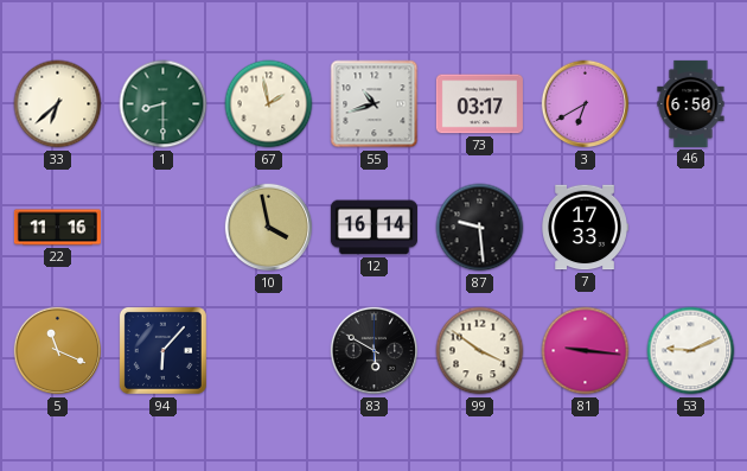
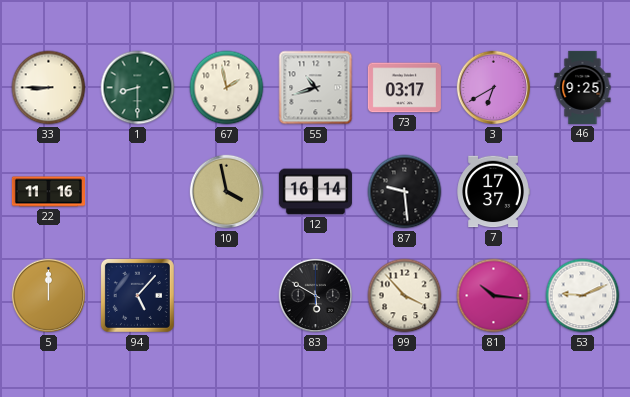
33: 6:38 -> 8:45 (49, 88)
46: 6:50 -> 9:25 (583, 87)
7: 17:33 -> 17:37 (493, 192)
5: 11:19 -> 12:00 (49, 296)
94: 6:07 -> 5:07 (137, 295)
99: 3:51 -> 3:53 (405, 296)
81: 9:16 -> 10:16 (494, 296)
